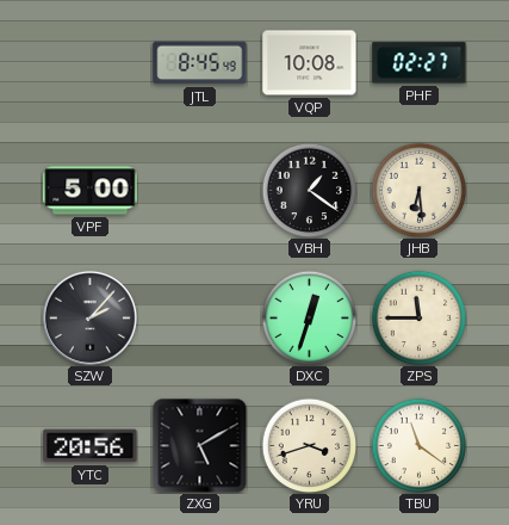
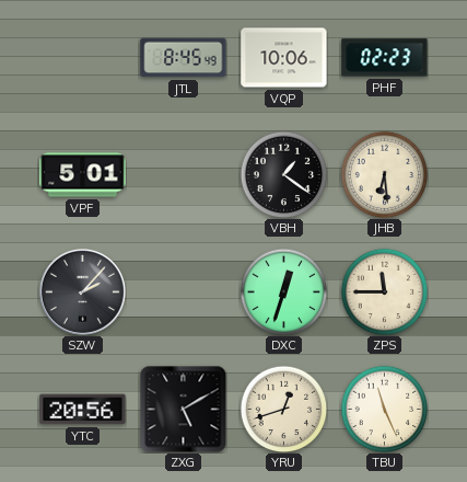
VQP: 10:08 -> 10:06 (284, 58)
PHF: 02:27 -> 02:23 (385, 58)
VPF: 5:00 -> 5:01 (83, 175)
YRU: 3:42 -> 12:42 (283, 409)
TBU: 11:21 -> 11:26 (384, 409)
